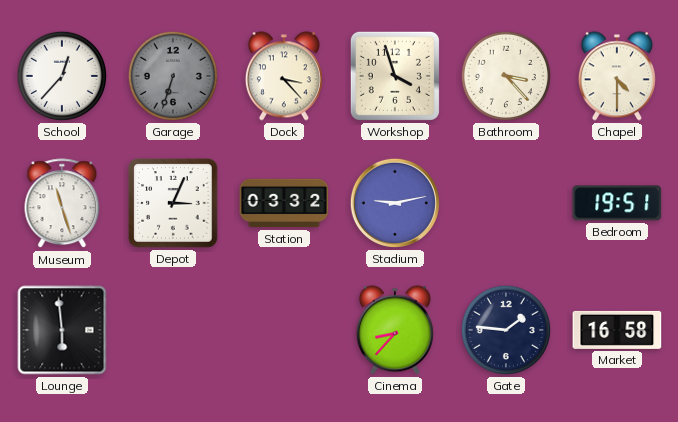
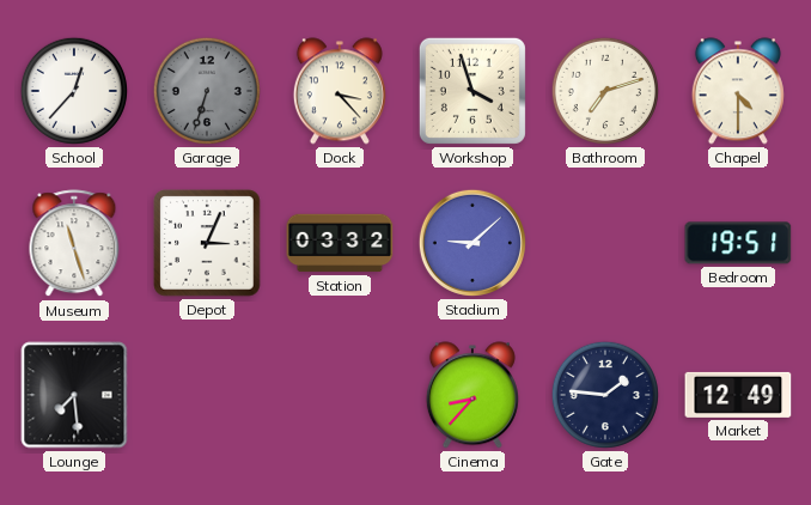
Bathroom: 3:23 -> 7:12 (605, 91)
Stadium: 9:13 -> 9:08 (472, 243)
Lounge: 5:59 -> 7:29 (74, 395)
Market: 16:58 -> 12:49 (738, 395)
